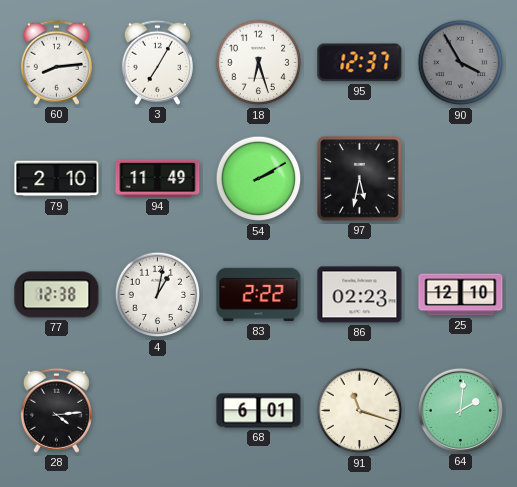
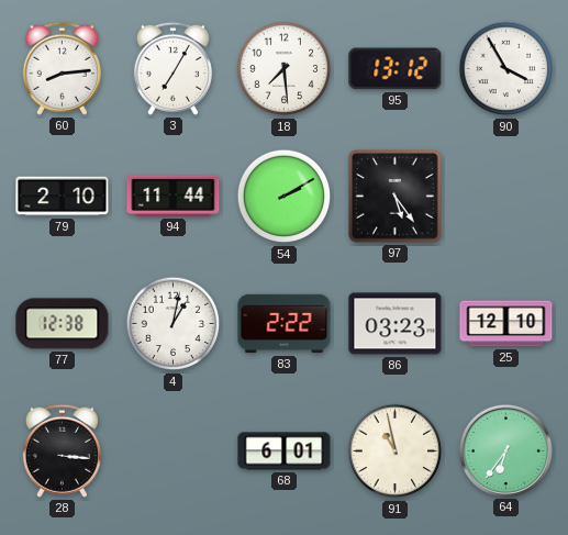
18: 6:27 -> 7:29 (285, 69)
95: 12:37 -> 13:12 (396, 69)
90 dial: grey -> white (506, 69)
94: 11:49 -> 11:44 (174, 196)
97: 5:32 -> 5:24 (396, 197)
86: 02:23 -> 03:23 (396, 324)
28: 4:14 -> 3:16 (62, 450)
91: 11:18 -> 10:58 (396, 452)
64: 2:01 -> 6:36 (505, 450)
